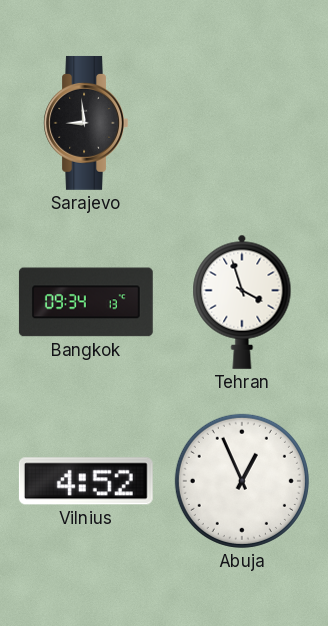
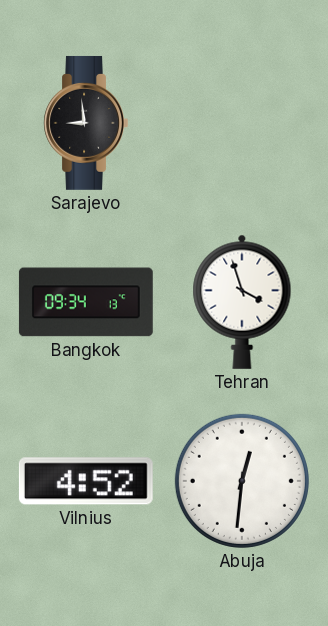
Abuja: 12:56 -> 12:31 (242, 481)
